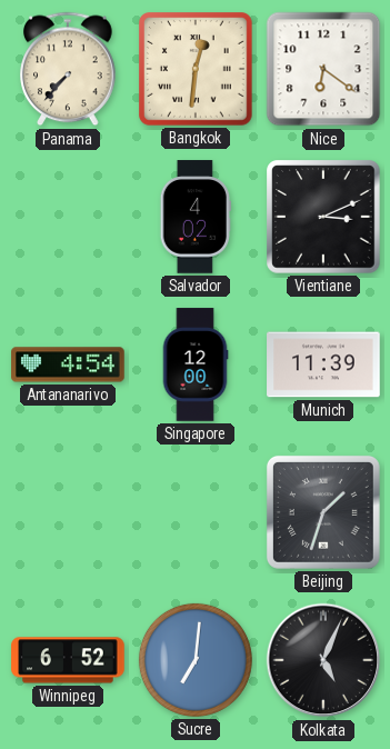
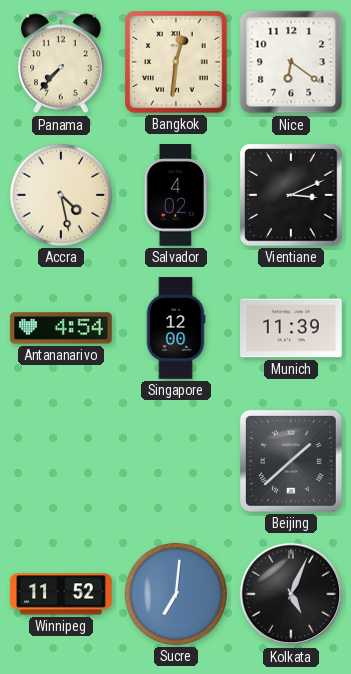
Accra: none -> 4:28 (61, 195)
Beijing: 1:33 -> 1:38 (291, 461)
Winnipeg: 6:52 -> 11:52 (61, 594)
